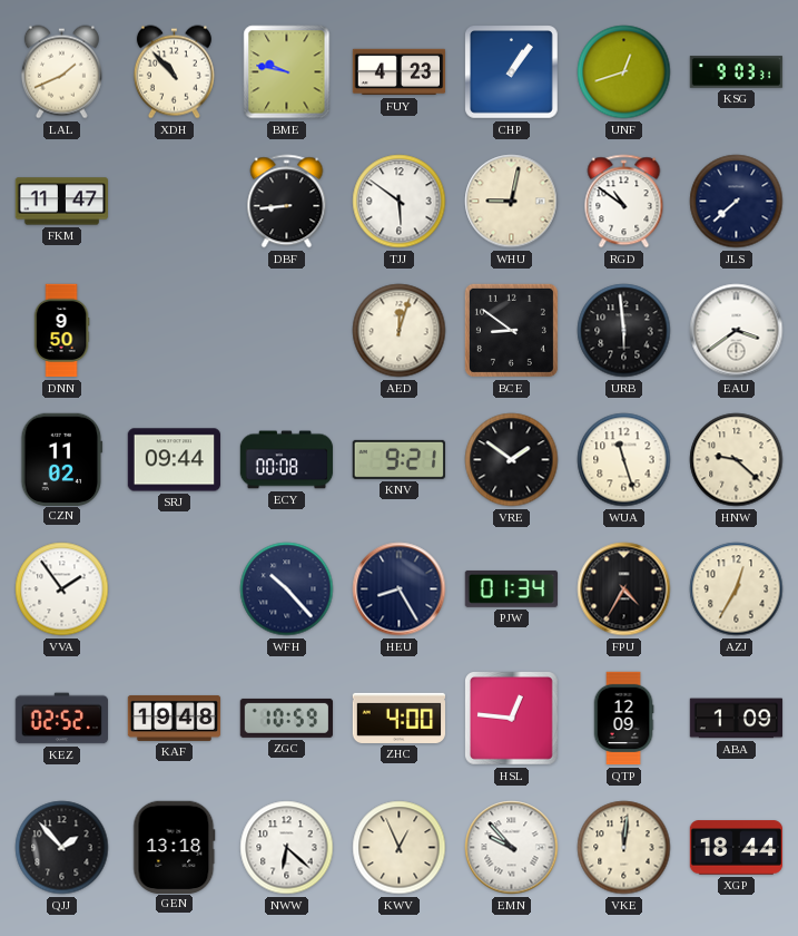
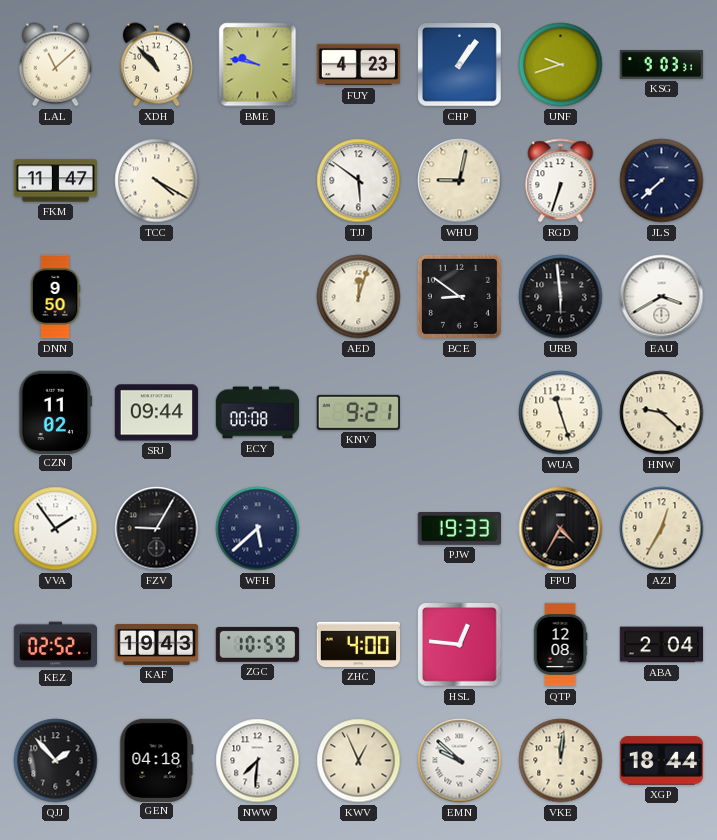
LAL: 1:41 -> 11:08 (55, 65)
UNF: 12:42 -> 9:42 (561, 65)
TCC: none -> 4:20 (157, 181)
DBF: 8:44 -> none (287, 202)
RGD: 10:51 -> 6:33 (561, 181)
EAU: 3:39 -> 3:40 (662, 297)
VRE: 1:51 -> none (512, 460)
FZV: none -> 9:05 (157, 529)
WFH: 10:23 -> 5:38 (258, 529)
HEU: 8:25 -> none (400, 589)
PJW: 01:34 -> 19:33 (459, 528)
KAF: 19:48 -> 19:43 (157, 644)
QTP: 12:09 -> 12:08 (560, 645)
ABA: 1:09 -> 2:04 (662, 645)
GEN: 13:18 -> 04:18 (157, 760)
NWW: 6:22 -> 7:31 (258, 761)
EMN: 9:53 -> 9:52 (460, 761)
